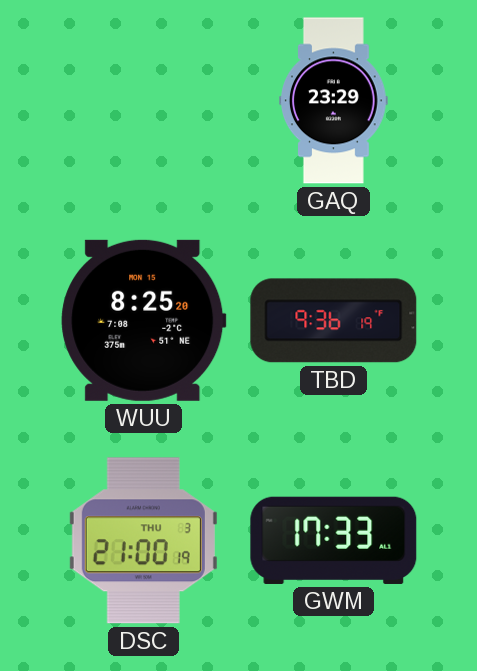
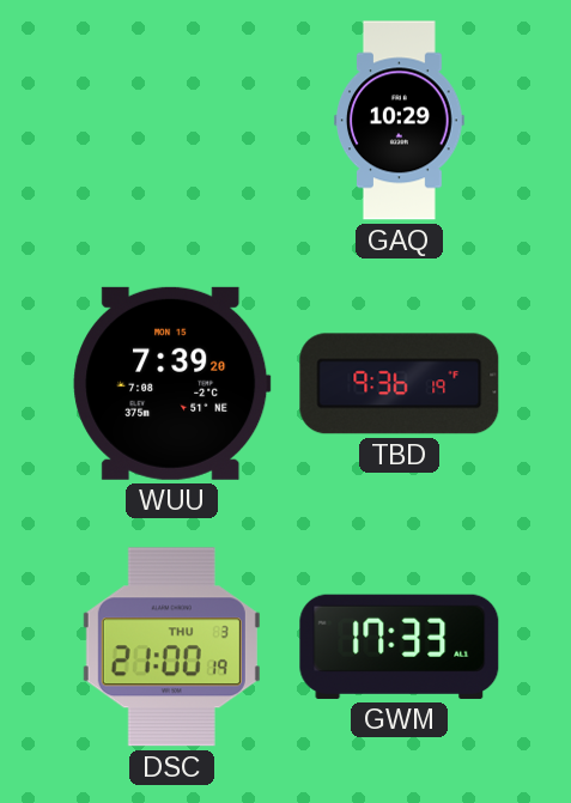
GAQ: 23:29 -> 10:29 (400, 121)
WUU: 8:25 -> 7:39 (172, 383)
